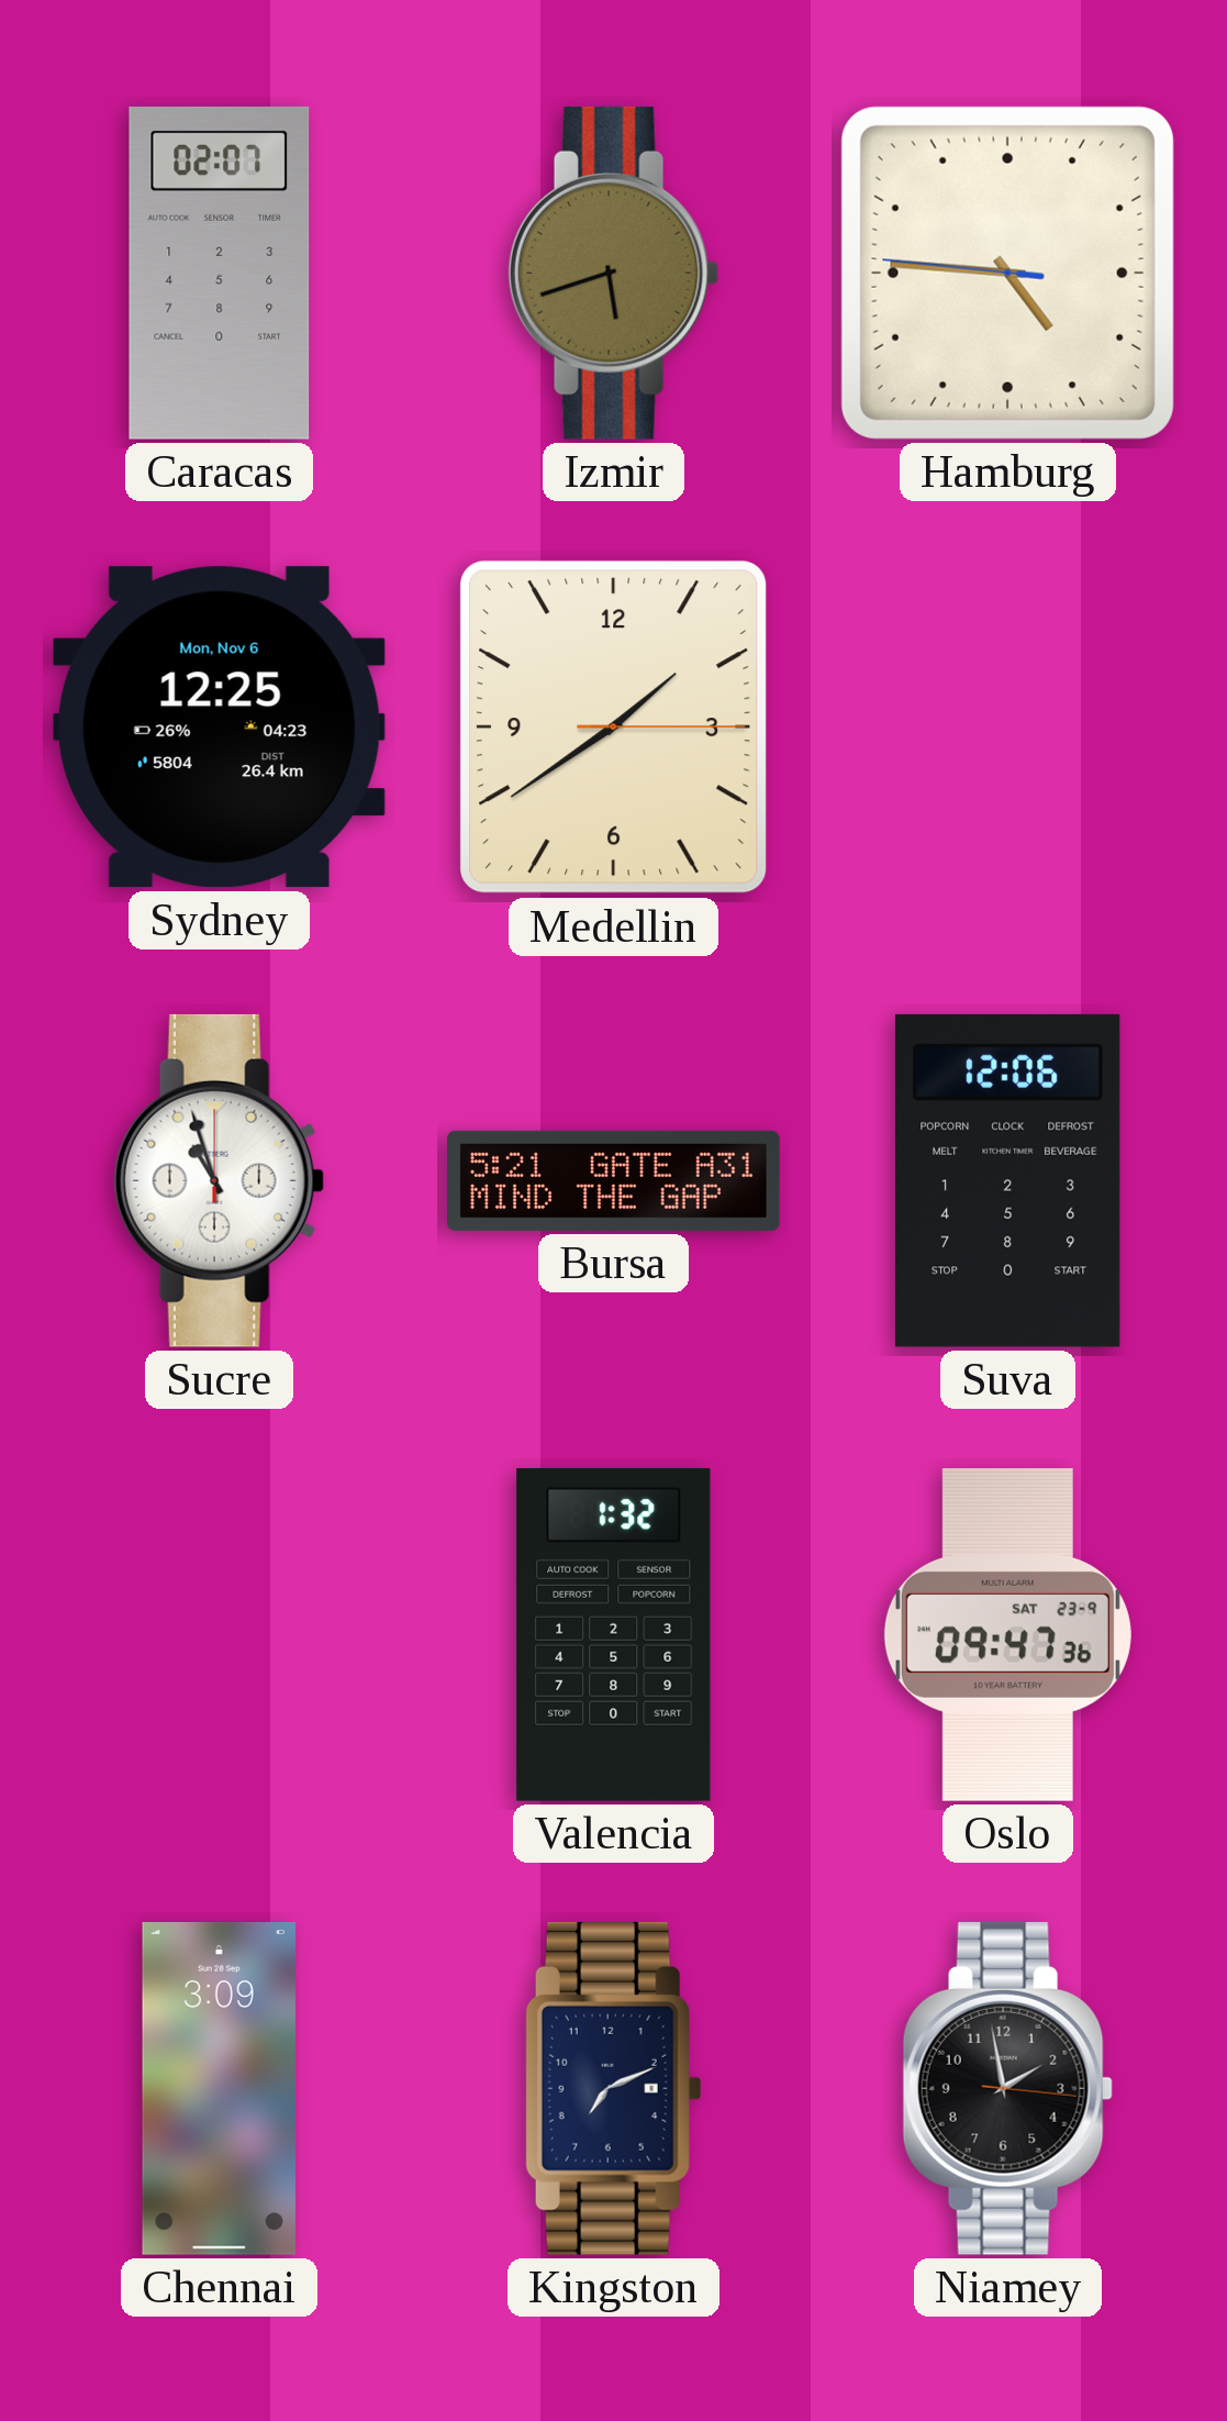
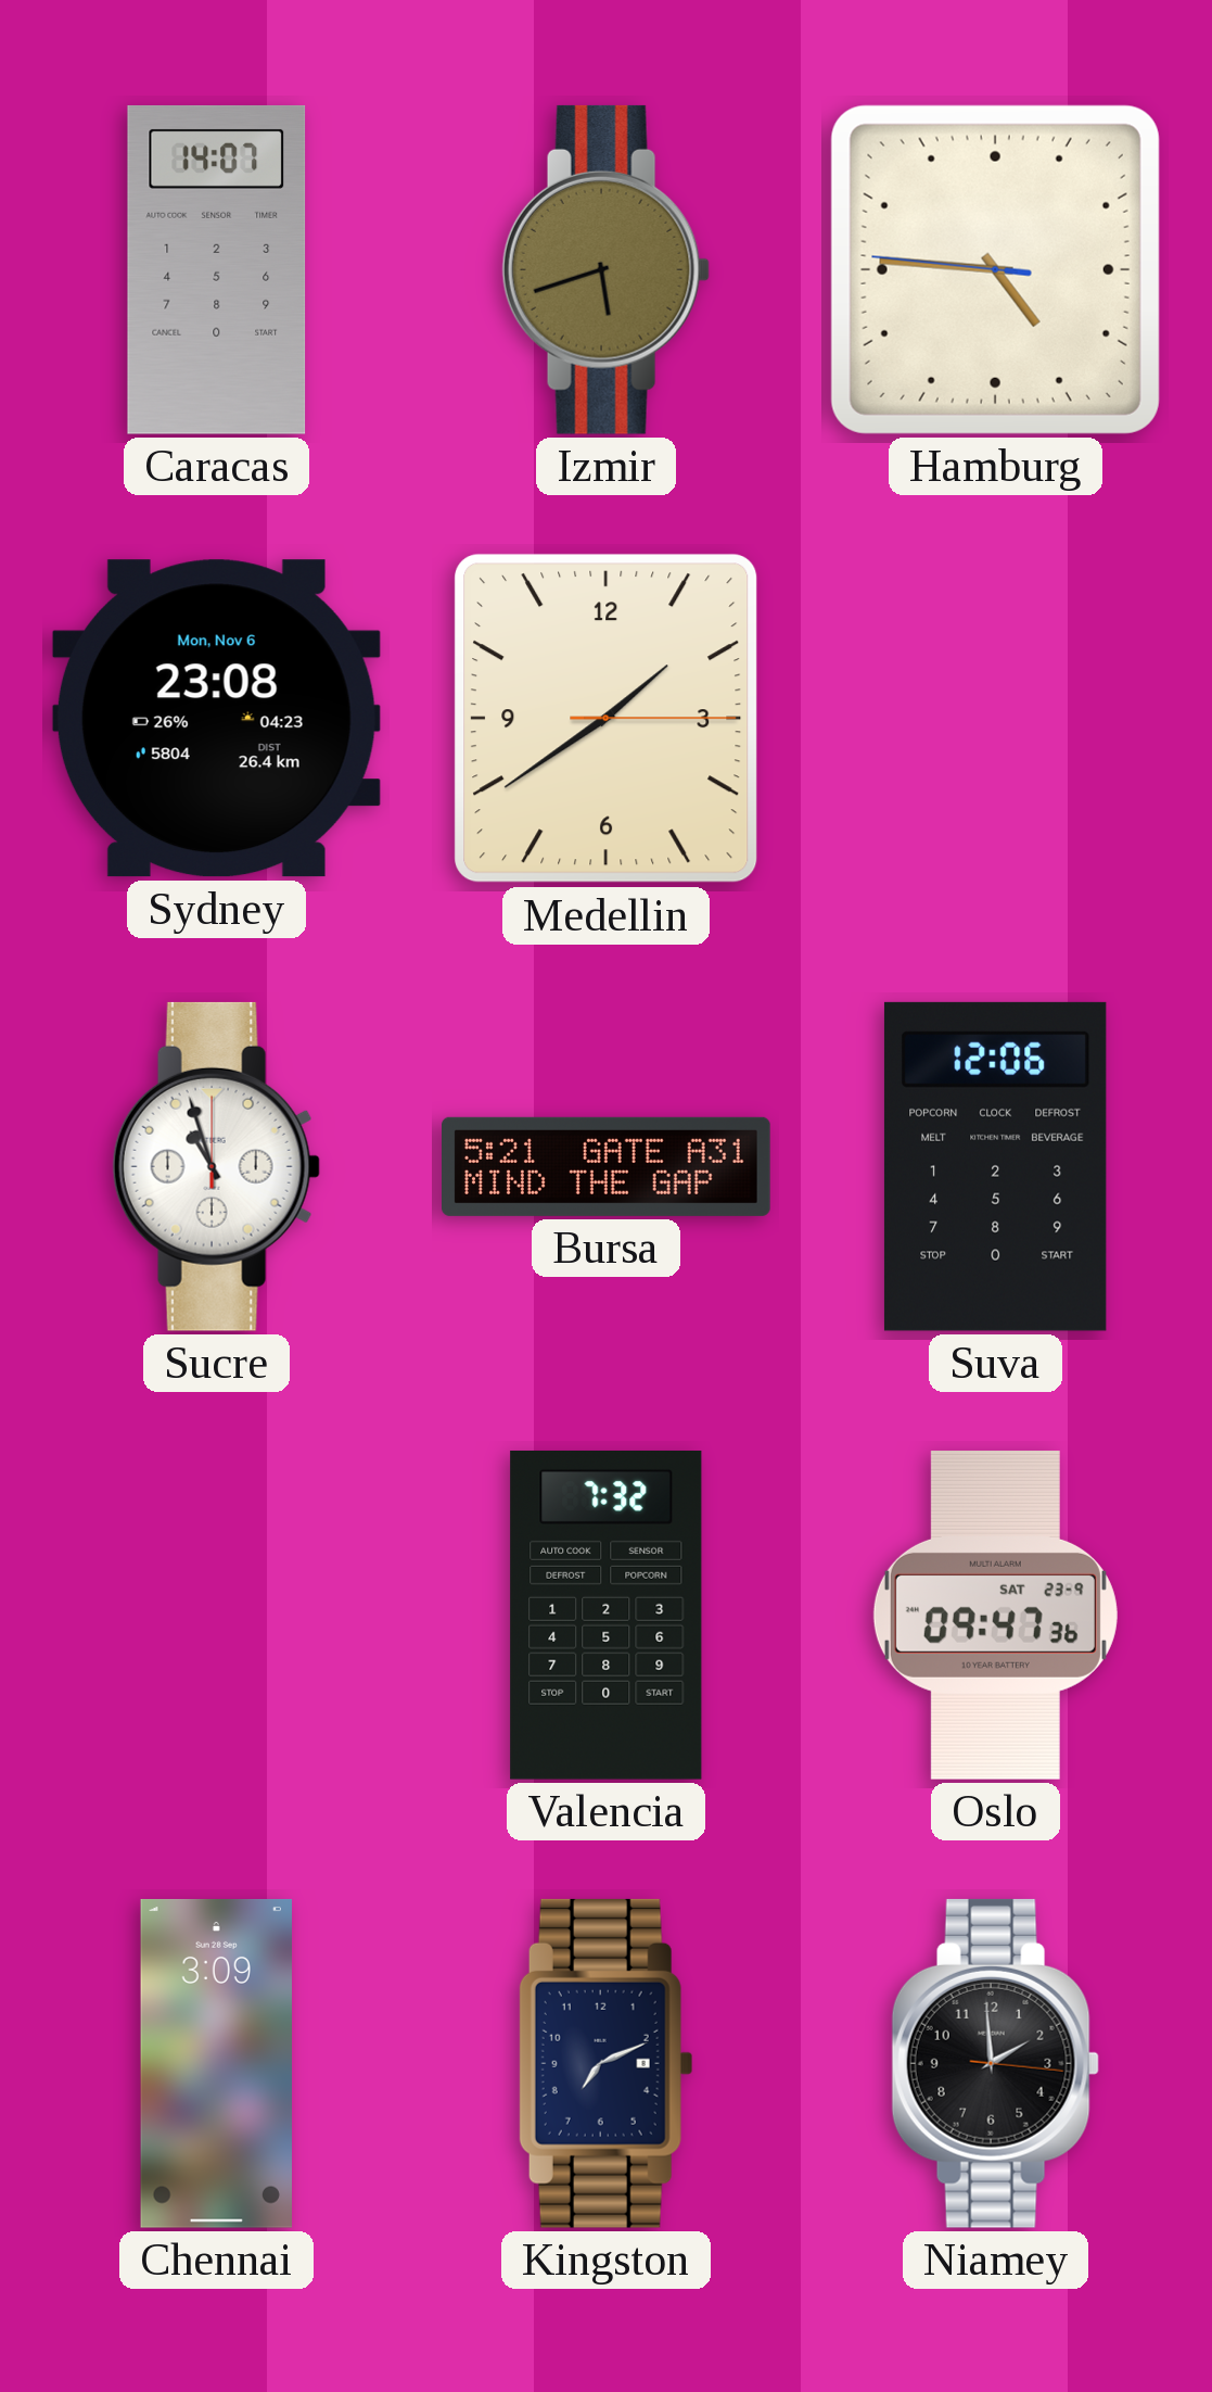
Caracas: 02:07 -> 14:07 (217, 269)
Sydney: 12:25 -> 23:08 (216, 719)
Valencia: 1:32 -> 7:32 (607, 1615)
Niamey: 1:58 -> 1:59 (995, 2063)
